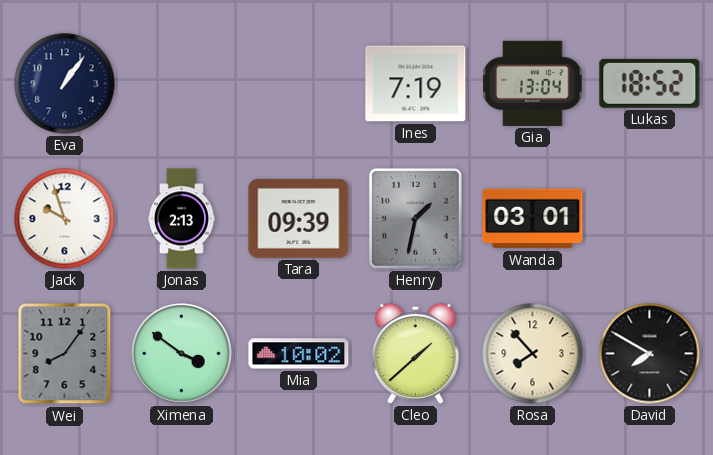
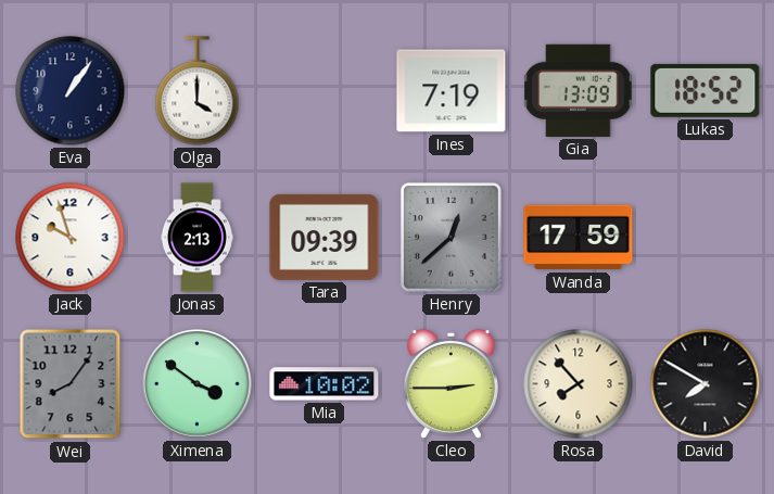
Olga: none -> 4:00 (198, 91)
Gia: 13:04 -> 13:09 (579, 90)
Henry: 1:32 -> 12:38 (451, 237)
Wanda: 03:01 -> 17:59 (579, 238)
Cleo: 1:38 -> 2:45 (451, 383)
